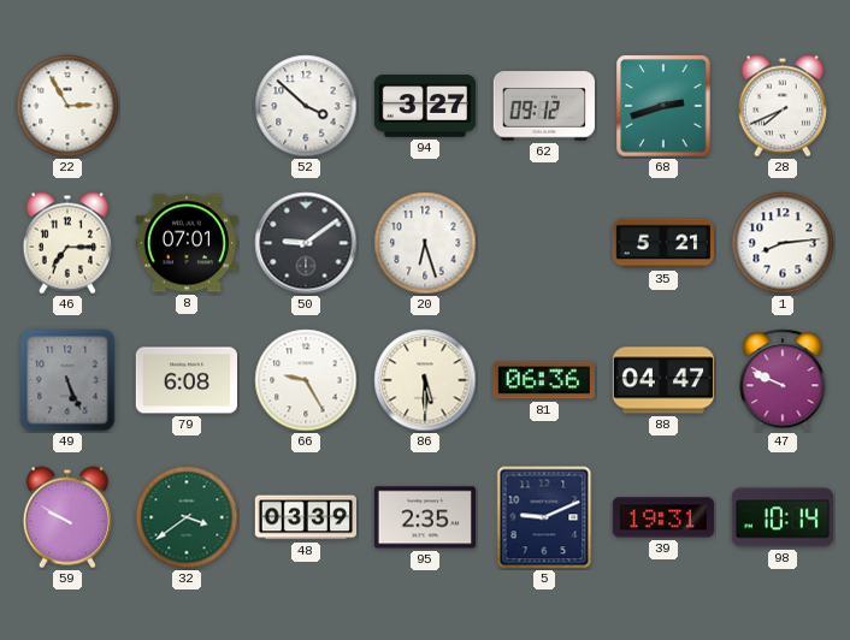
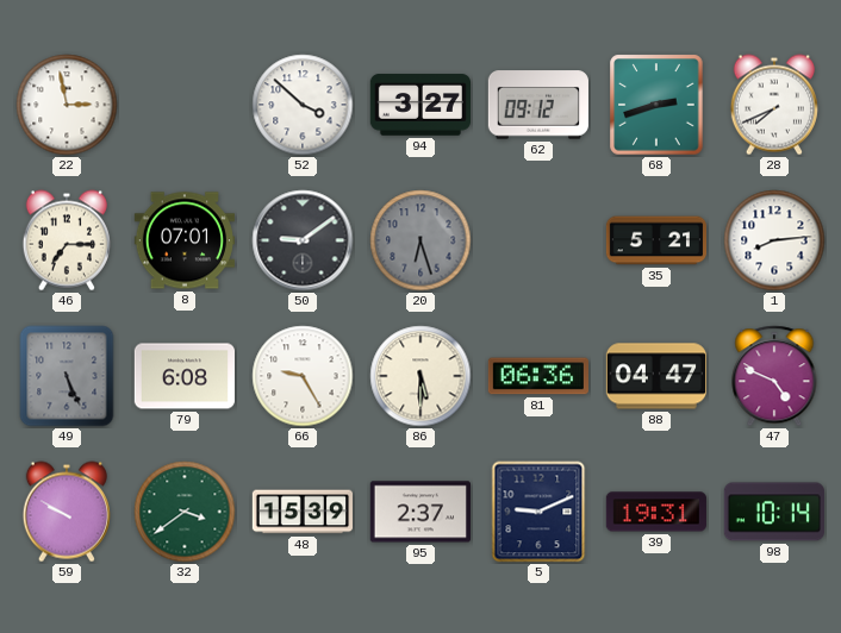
22: 2:55 -> 2:58 (67, 105)
20 dial: white -> grey (420, 240)
47: 9:49 -> 4:49 (774, 376)
48: 03:39 -> 15:39 (301, 512)
95: 2:35 -> 2:37 (420, 512)
